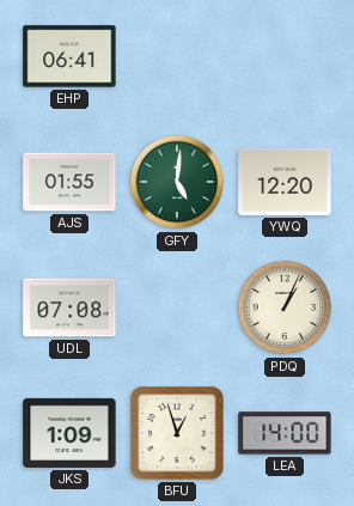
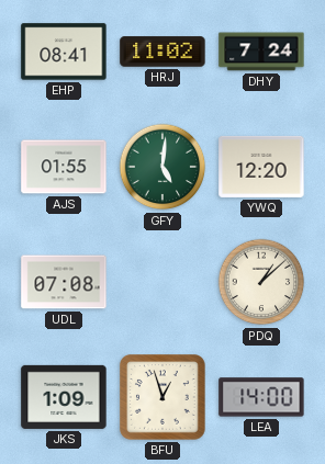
EHP: 06:41 -> 08:41 (64, 52)
HRJ: none -> 11:02 (162, 52)
DHY: none -> 7:24 (261, 52)
PDQ: 1:04 -> 1:08 (261, 282)
